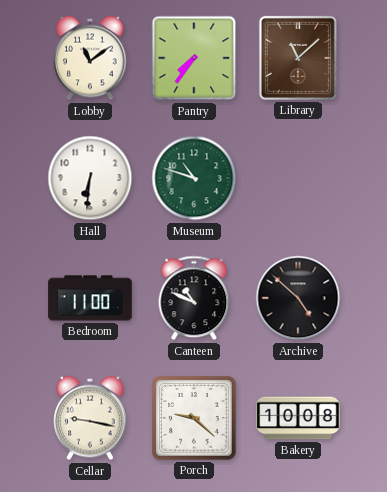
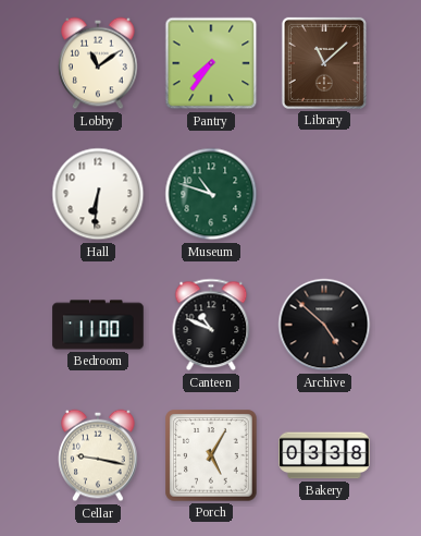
Porch: 9:22 -> 5:05 (211, 455)
Bakery: 10:08 -> 03:38 (324, 455)
